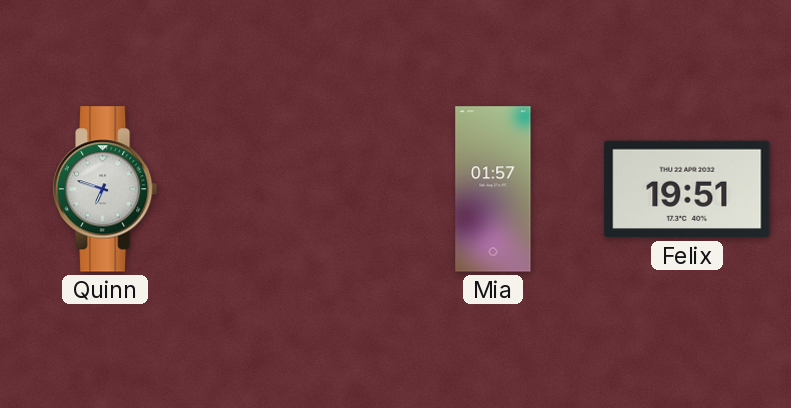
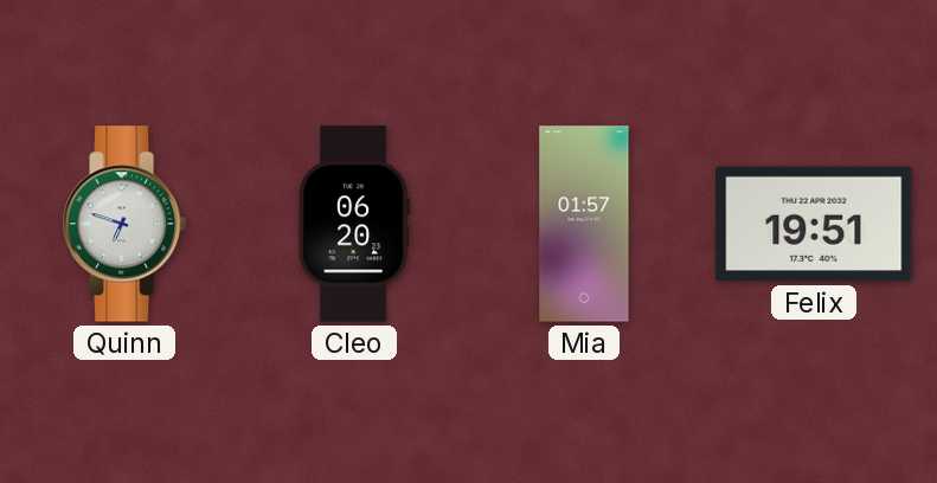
Cleo: none -> 06:20 (354, 224)
